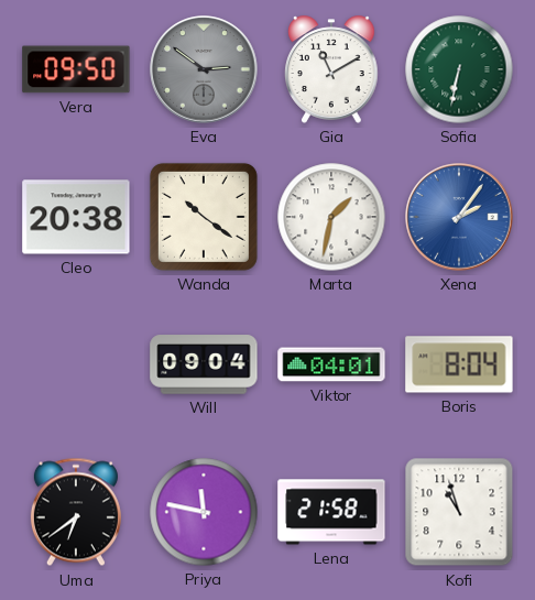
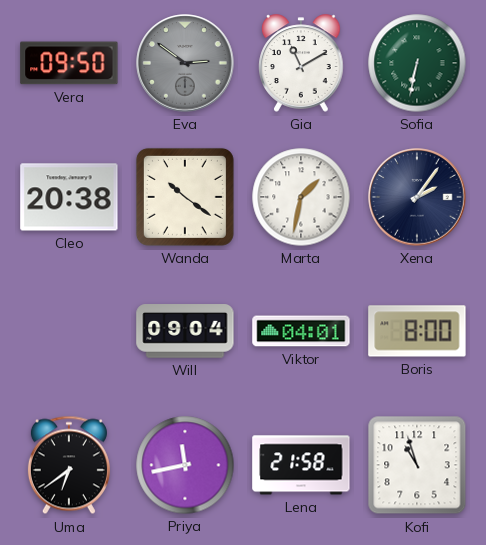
Xena dial: blue -> navy (417, 197)
Boris: 8:04 -> 8:00 (417, 331)
Priya: 11:47 -> 11:43 (185, 465)
